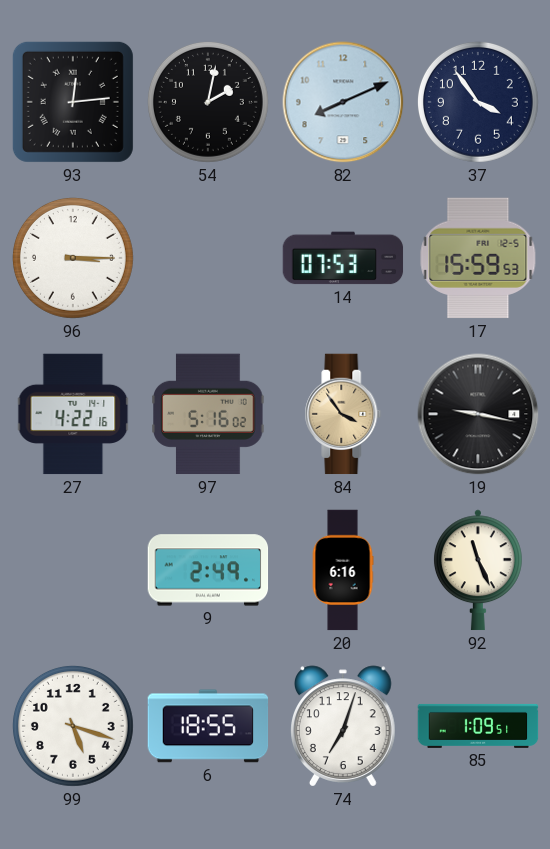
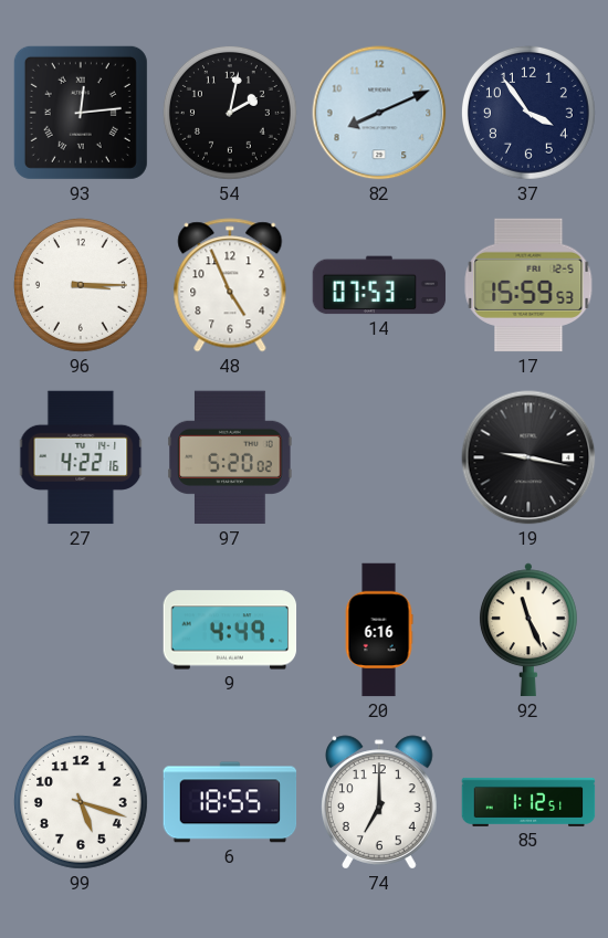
48: none -> 4:56 (230, 285)
97: 5:16 -> 5:20 (230, 457)
84: 3:54 -> none (343, 414)
9: 2:49 -> 4:49 (230, 630)
74: 7:03 -> 7:00 (380, 802)
85: 1:09 -> 1:12 (528, 802)
